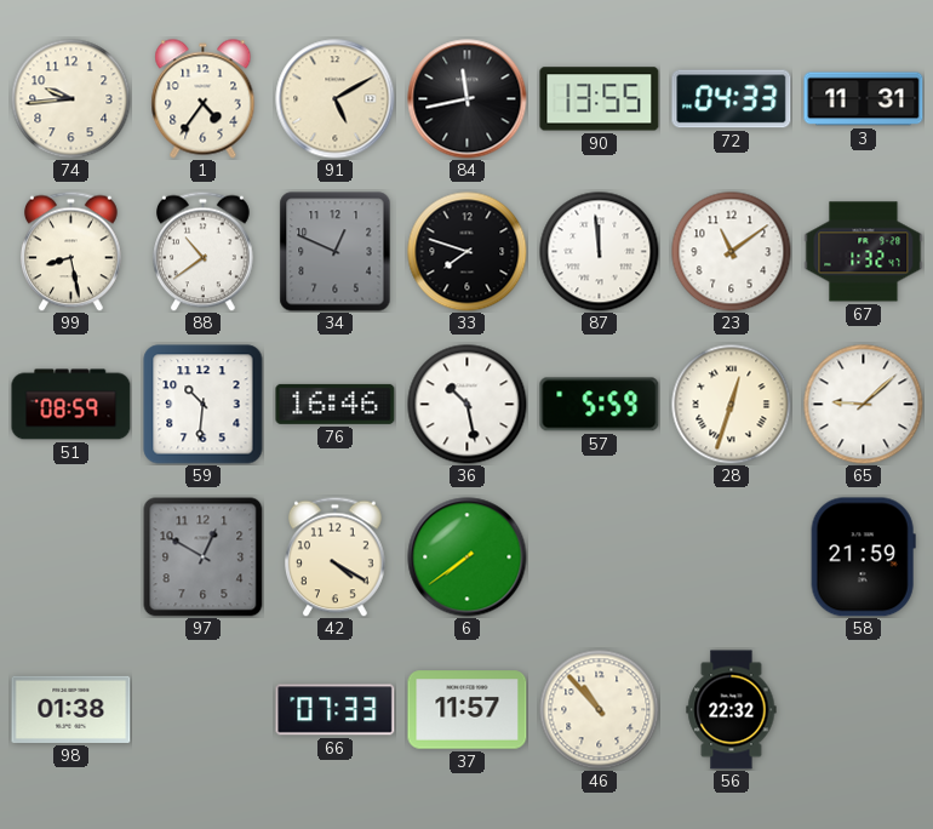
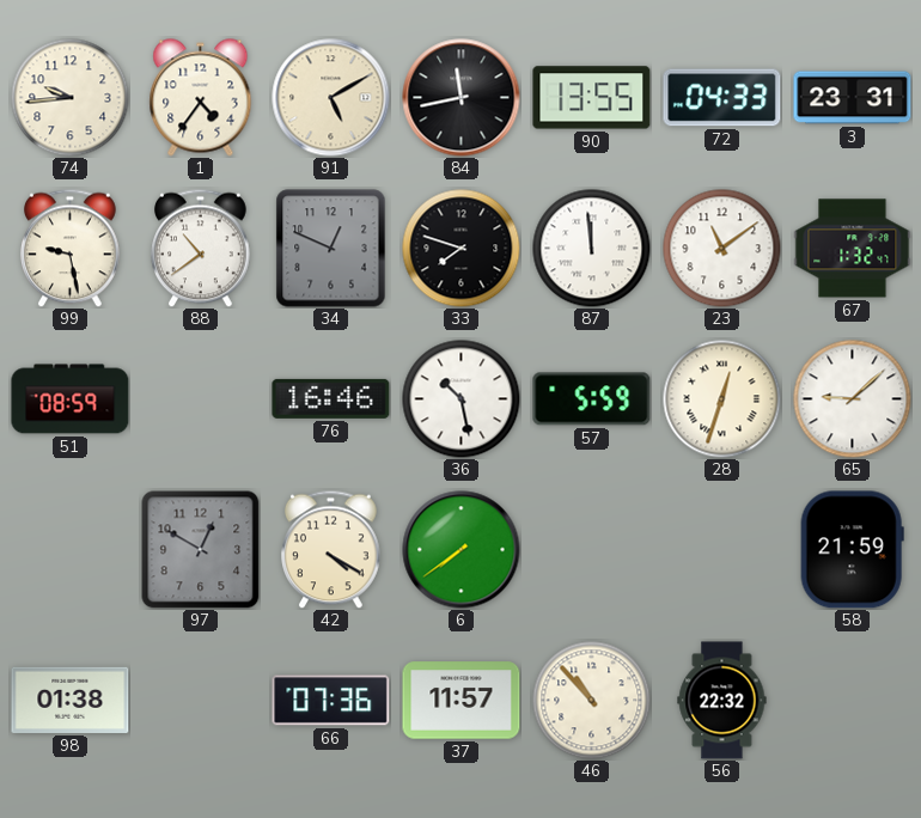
3: 11:31 -> 23:31 (853, 98)
99: 8:28 -> 9:28 (71, 248)
59: 10:31 -> none (204, 405)
66: 07:33 -> 07:36 (331, 701)
